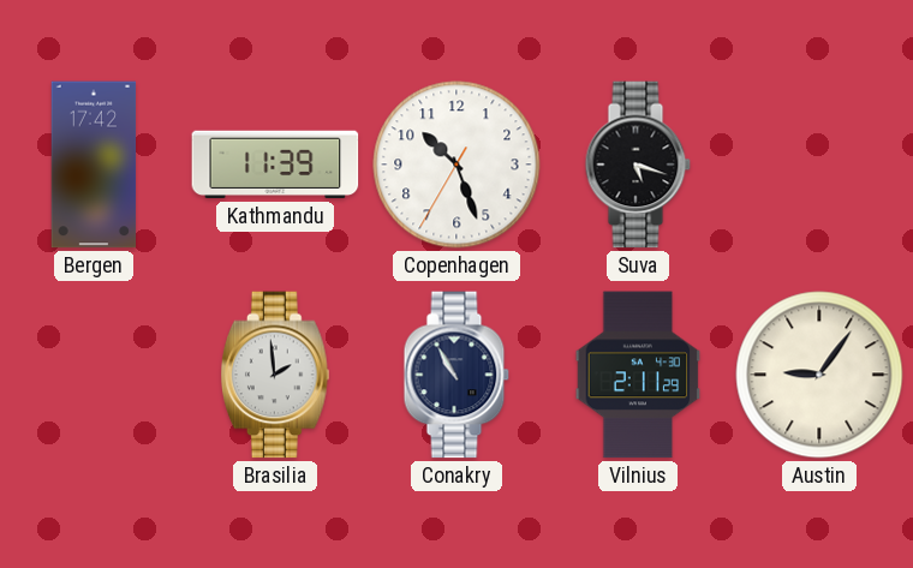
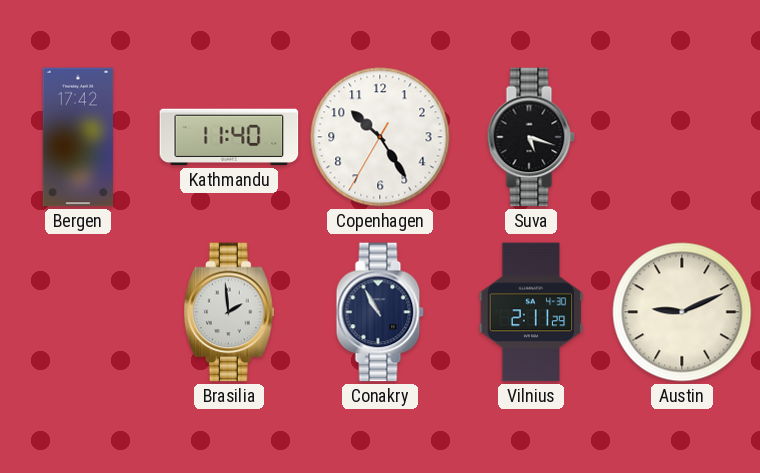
Kathmandu: 11:39 -> 11:40 (229, 137)
Copenhagen: 10:26 -> 10:24 (380, 137)
Austin: 9:06 -> 9:11 (682, 312)
